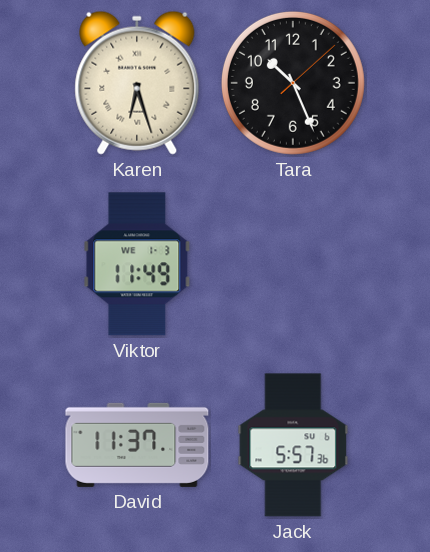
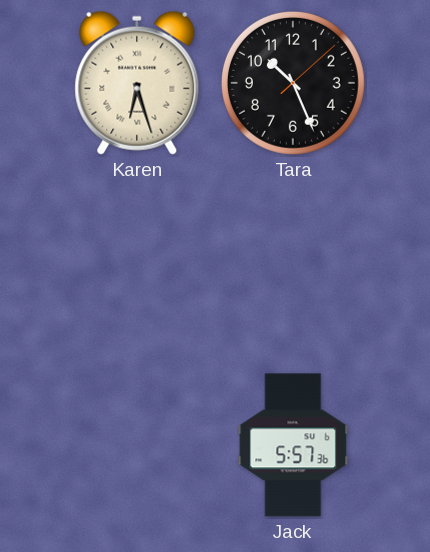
Viktor: 11:49 -> none (137, 264)
David: 11:37 -> none (137, 445)
